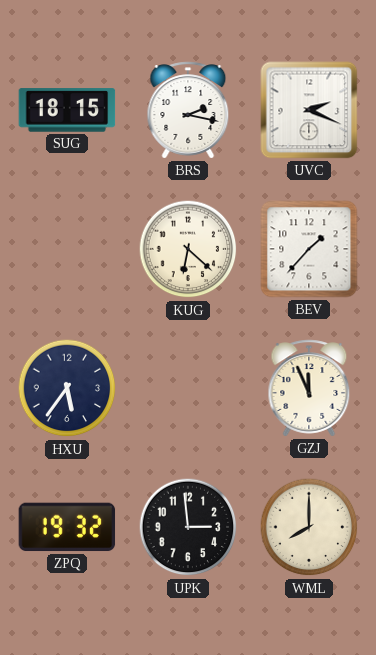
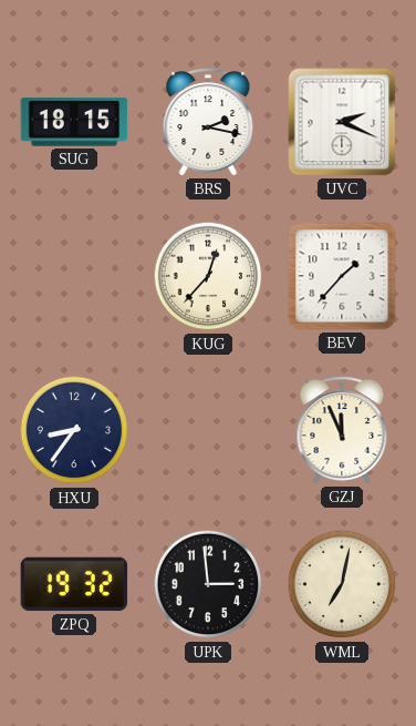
KUG: 6:22 -> 12:37 (208, 276)
HXU: 5:36 -> 8:36 (74, 430)
WML: 8:00 -> 7:02 (342, 584)
